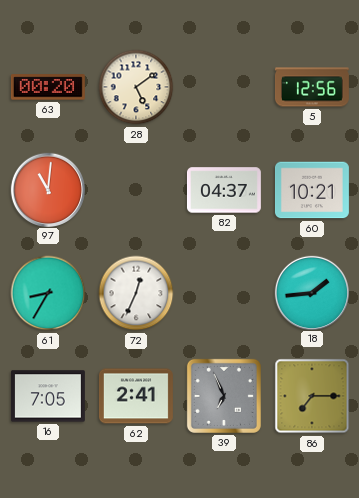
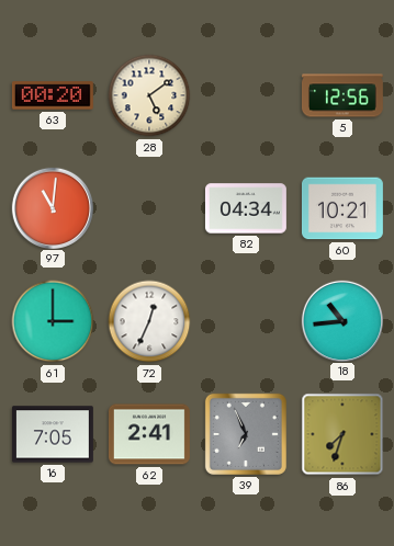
82: 04:37 -> 04:34 (246, 208)
61: 8:35 -> 3:00 (53, 321)
18: 1:44 -> 10:44 (341, 320)
86: 7:15 -> 7:33 (342, 434)
